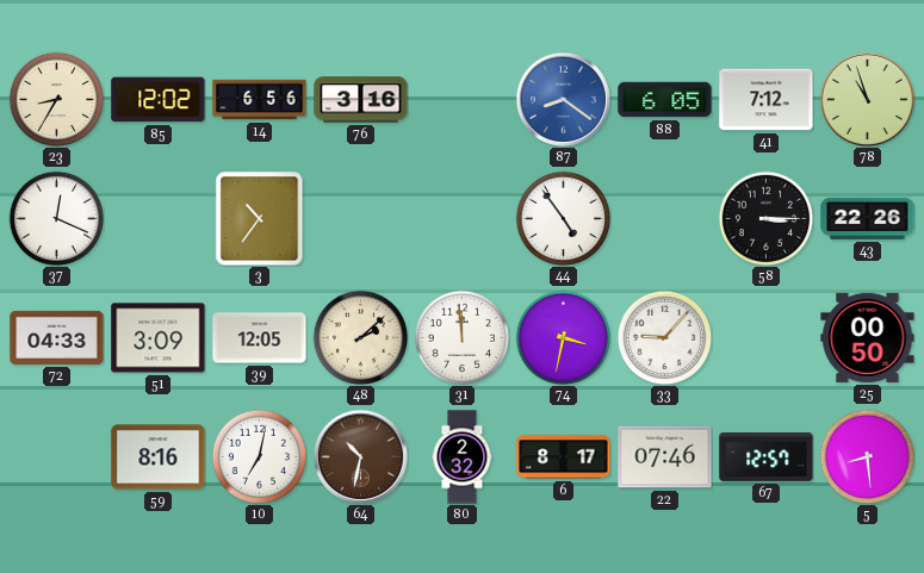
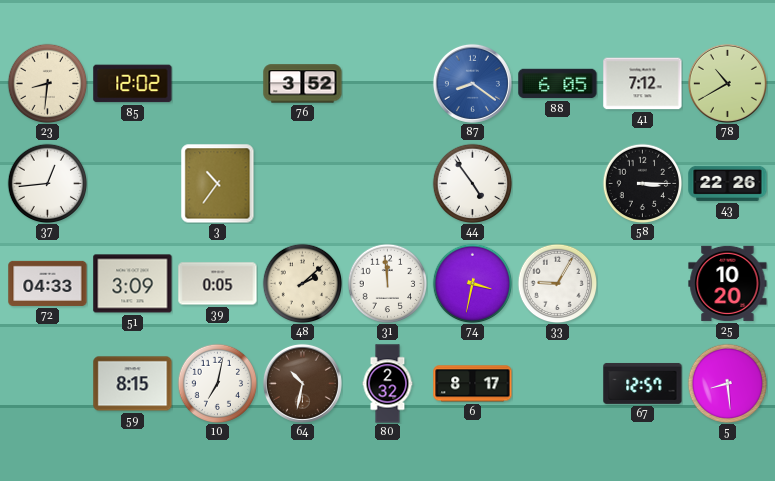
23: 8:35 -> 8:31 (47, 83)
14: 6:56 -> none (260, 100)
76: 3:16 -> 3:52 (303, 84)
78: 10:57 -> 10:40 (727, 83)
37: 12:19 -> 12:44 (47, 183)
39: 12:05 -> 0:05 (218, 284)
33: 9:07 -> 9:05 (557, 283)
25: 00:50 -> 10:20 (728, 283)
59: 8:16 -> 8:15 (133, 384)
22: 07:46 -> none (665, 457)
